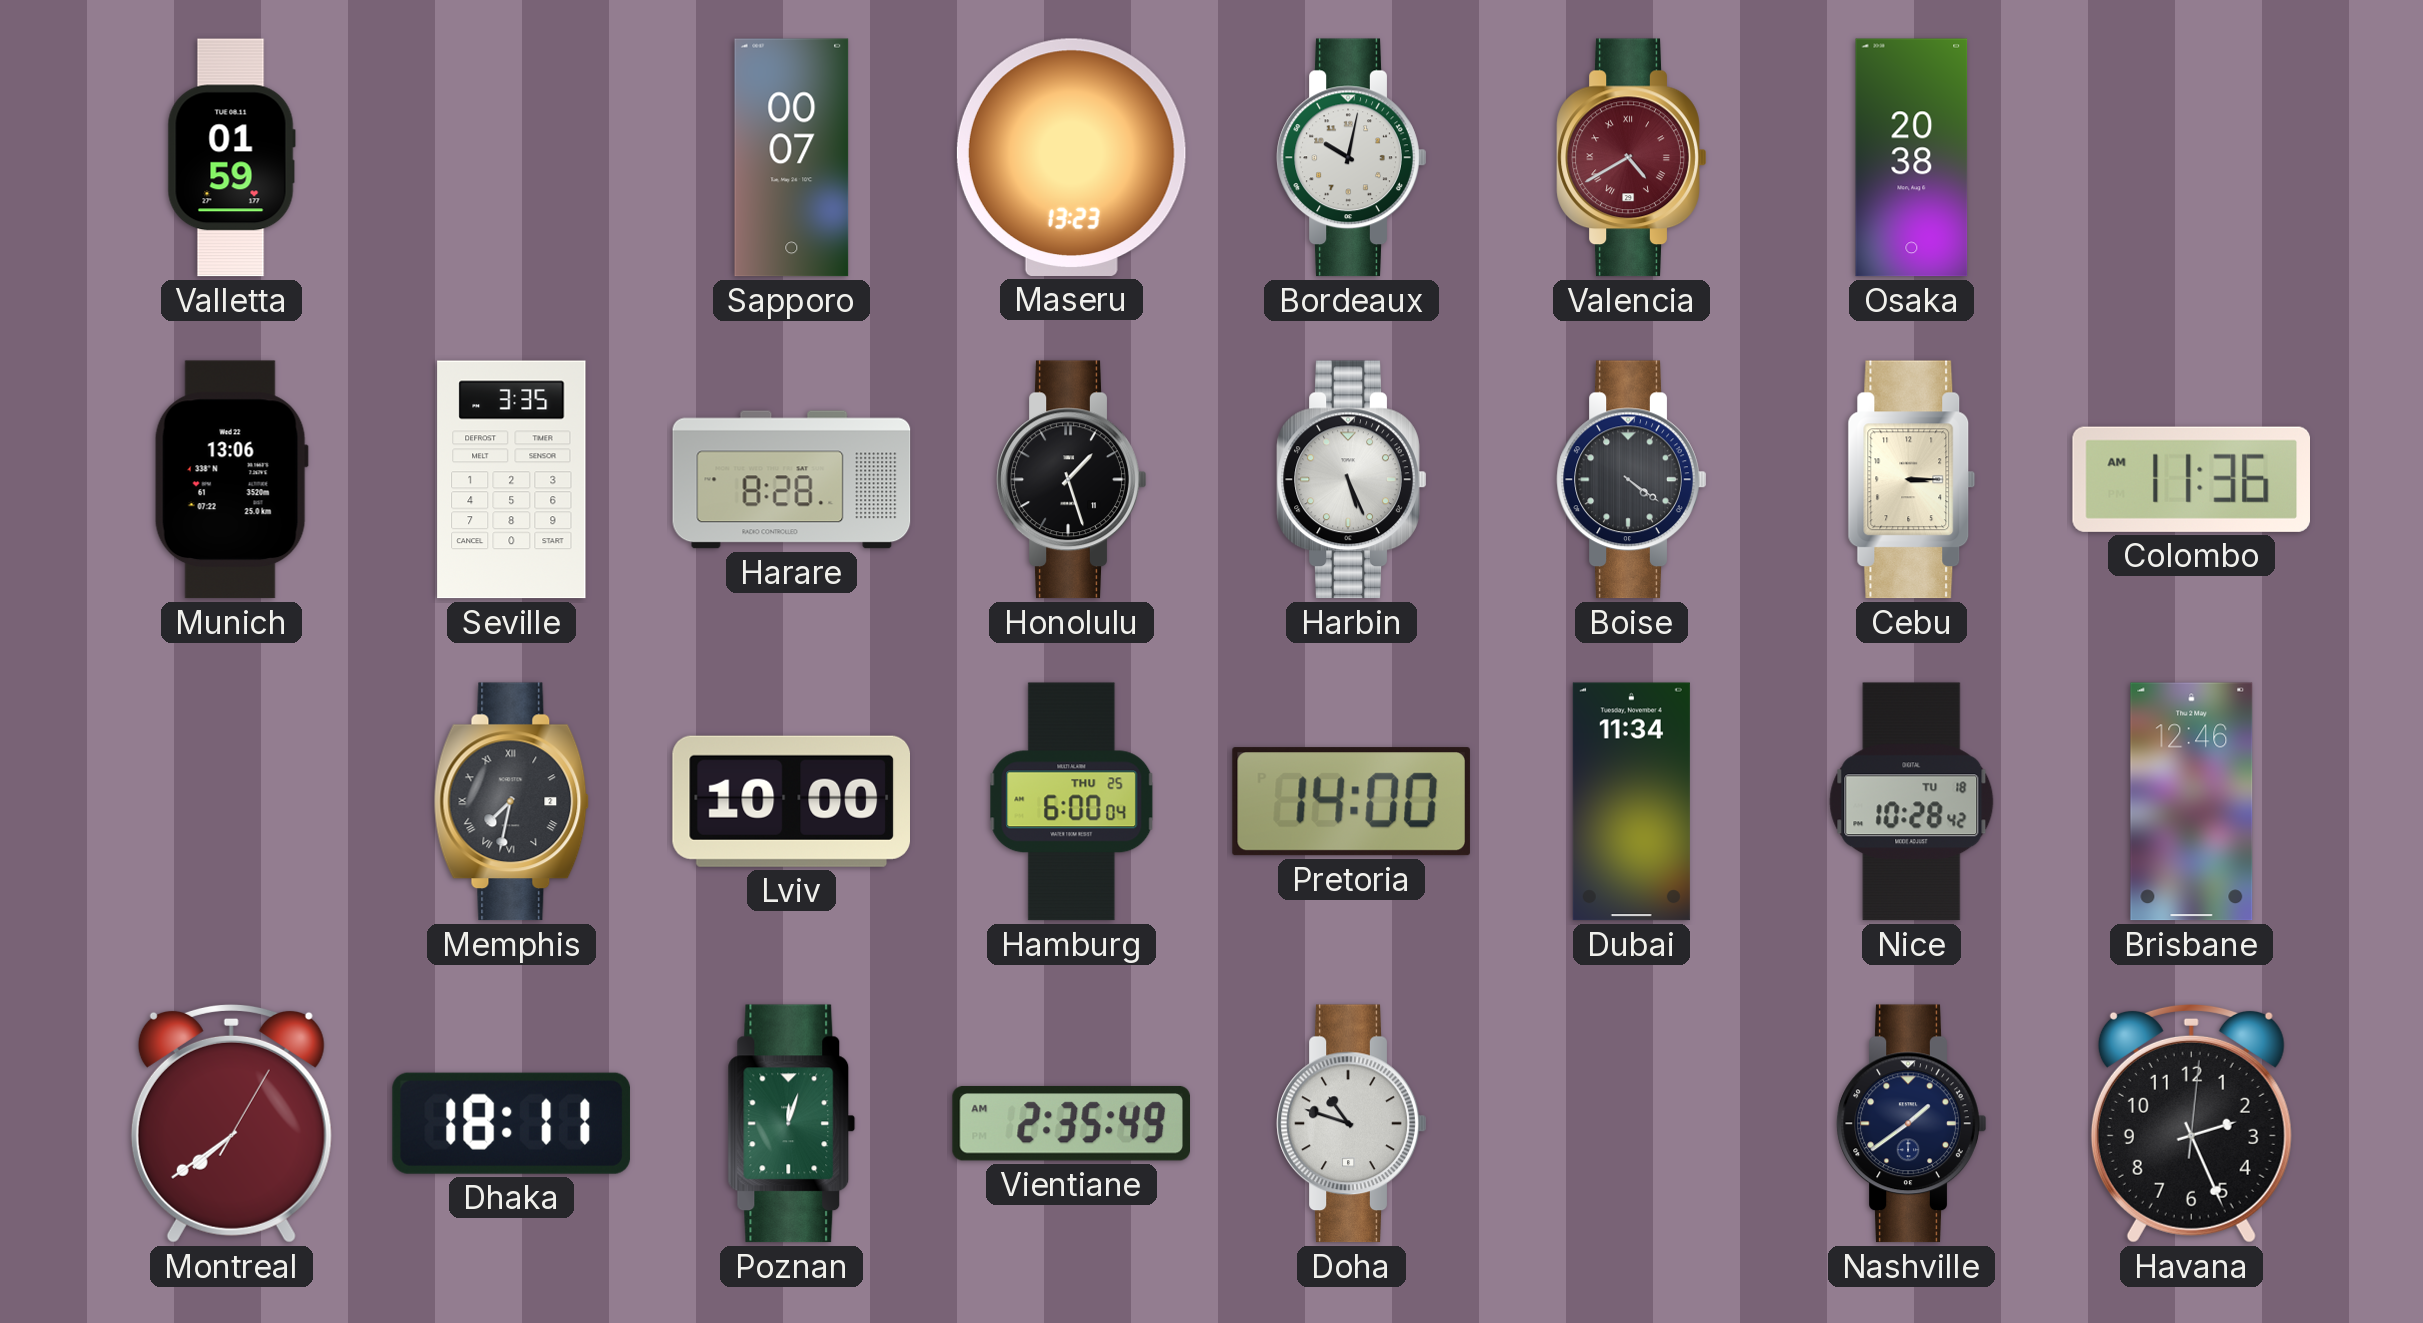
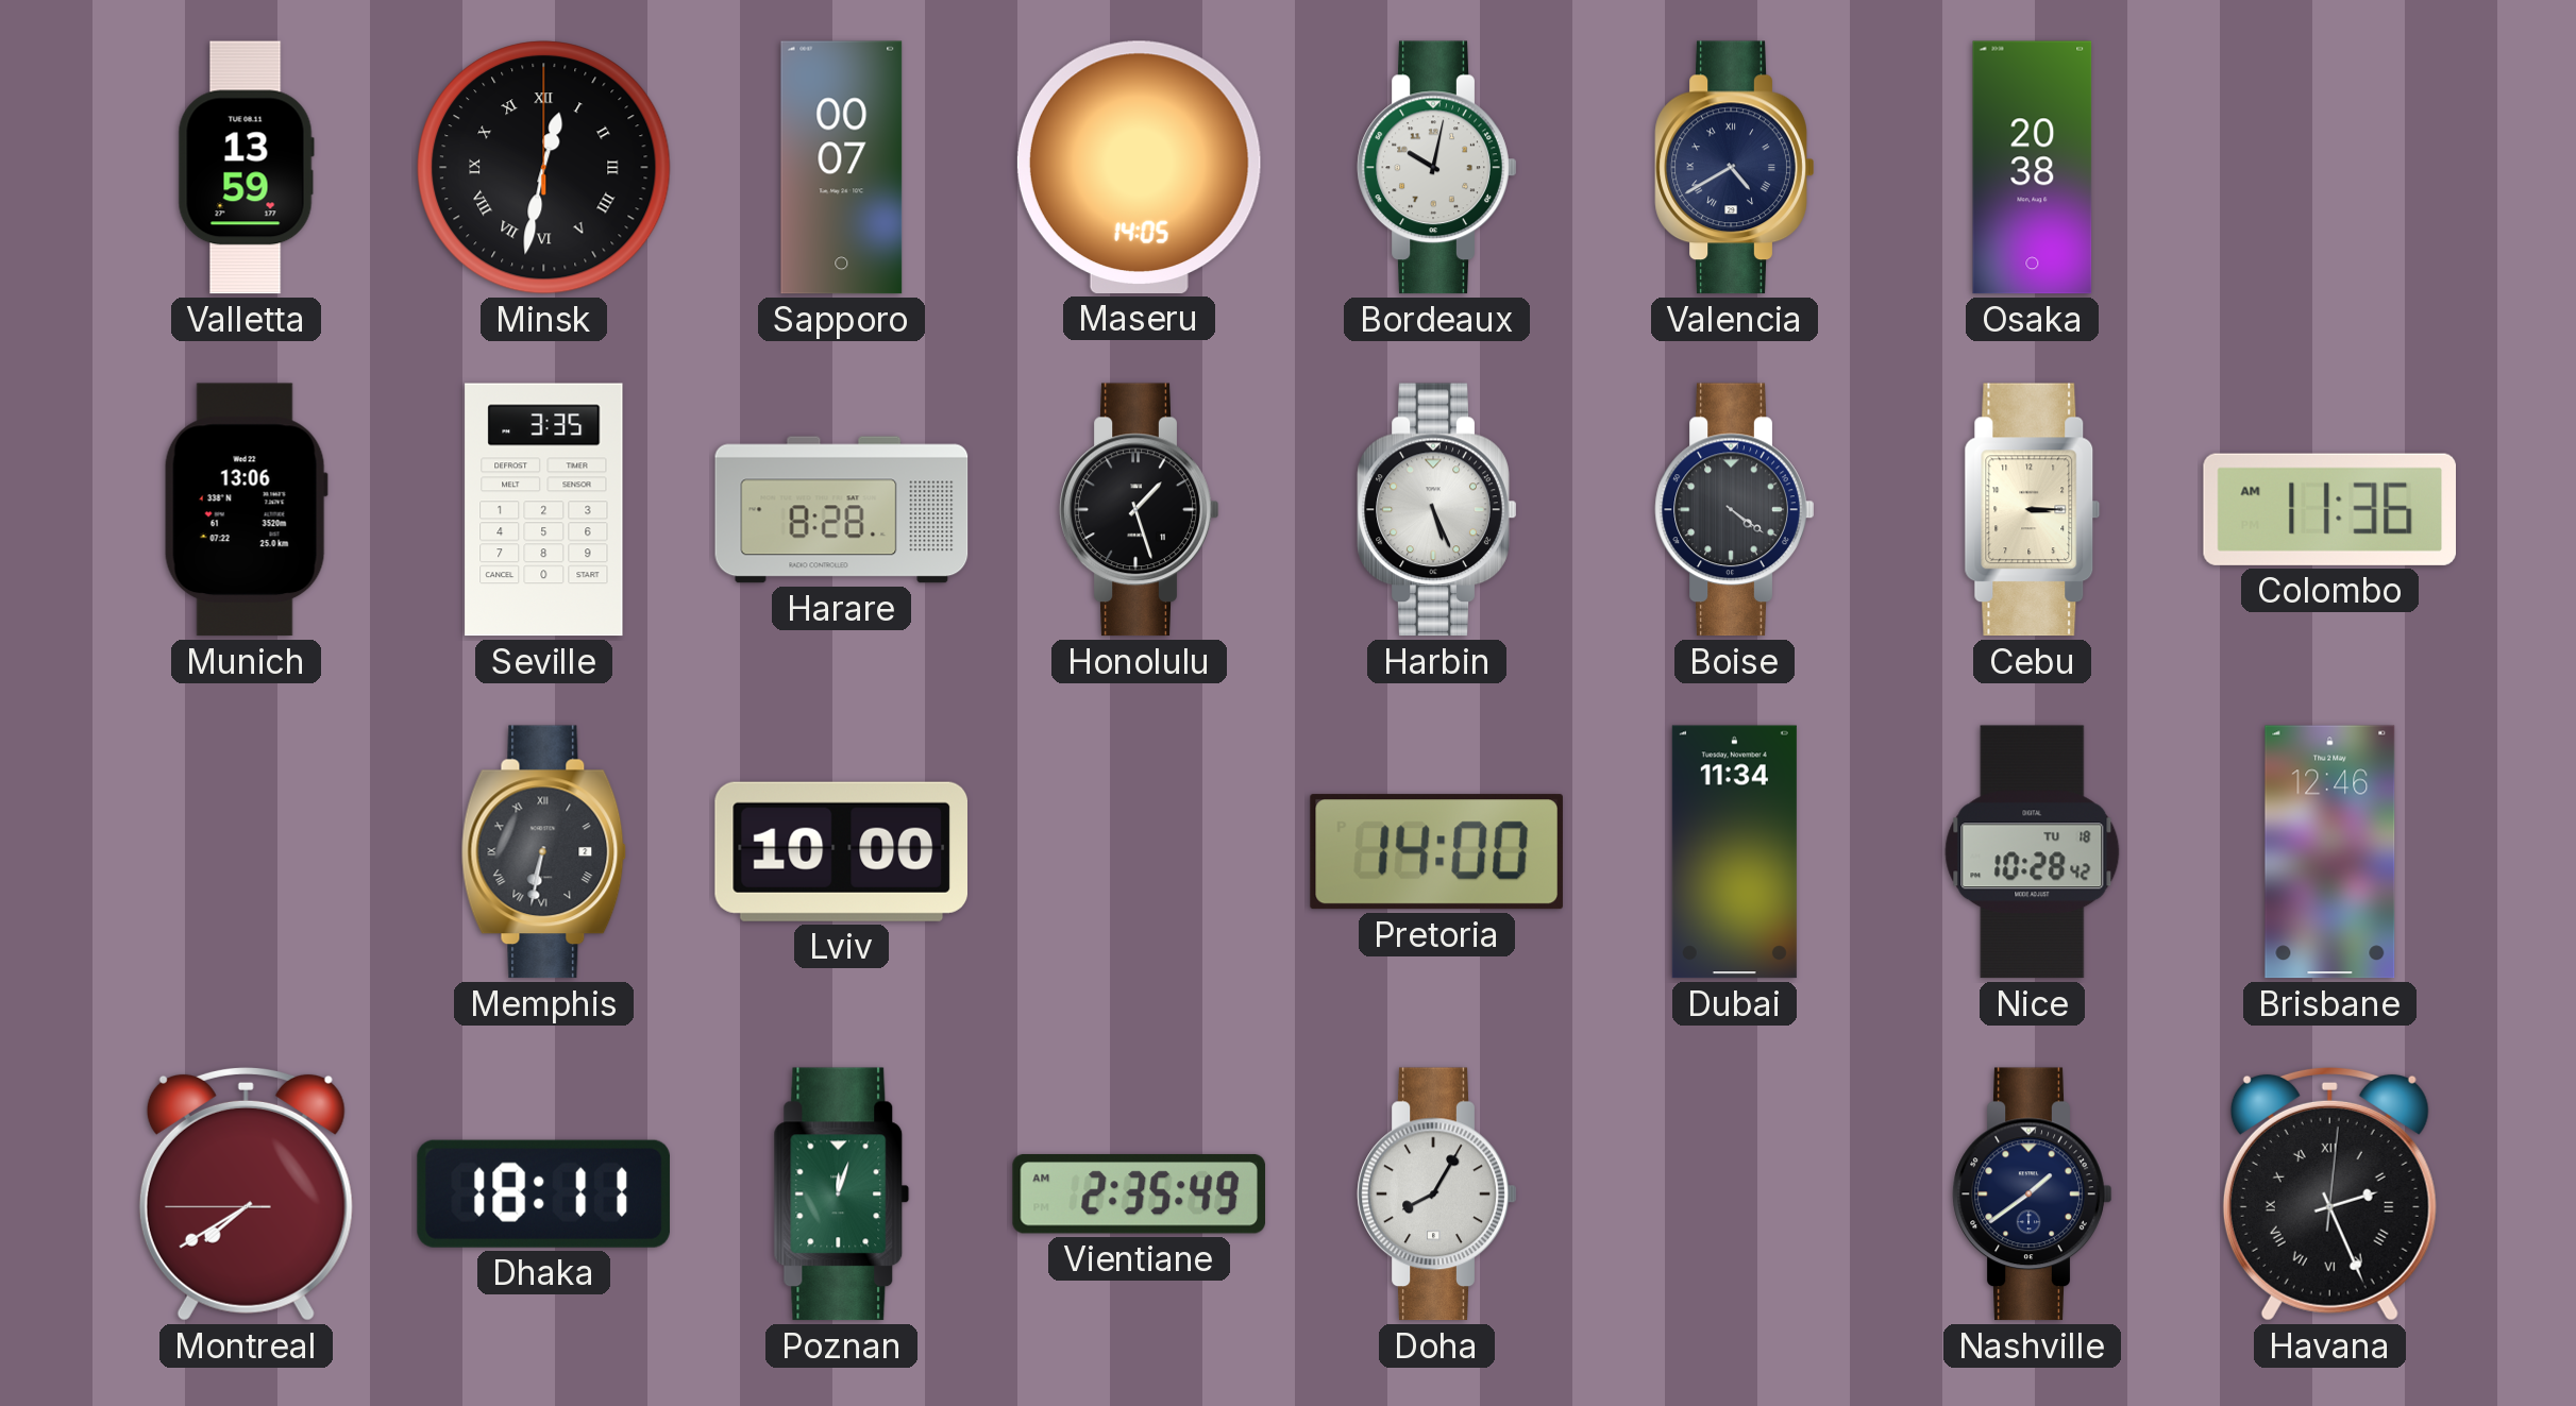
Valletta: 01:59 -> 13:59 (246, 168)
Minsk: none -> 12:32 (544, 168)
Maseru: 13:23 -> 14:05 (1139, 167)
Valencia dial: burgundy -> navy (1735, 168)
Memphis: 7:32 -> 6:32 (544, 852)
Hamburg: 6:00 -> none (1072, 802)
Montreal: 7:39:05 -> 7:39:45 (246, 1193)
Doha: 10:48 -> 8:05 (1437, 1195)
Havana numerals: Arabic -> Roman (2329, 1193)
